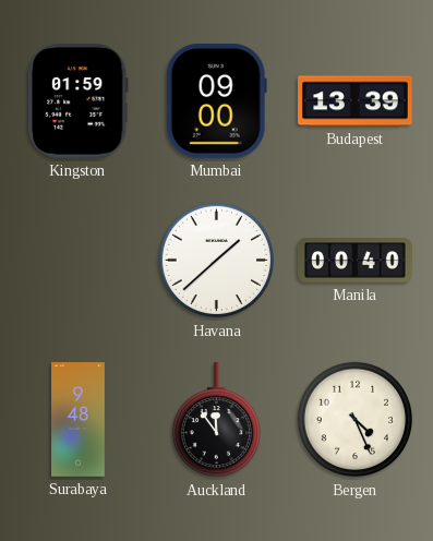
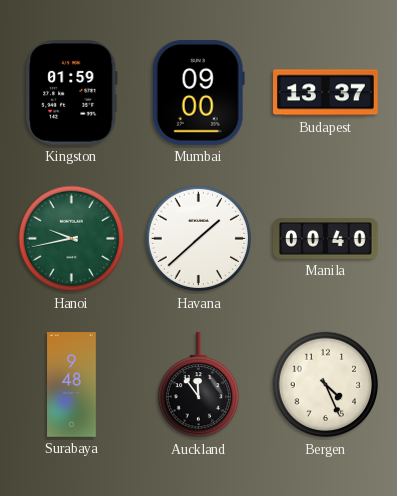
Budapest: 13:39 -> 13:37 (326, 93)
Hanoi: none -> 9:43 (72, 239)
